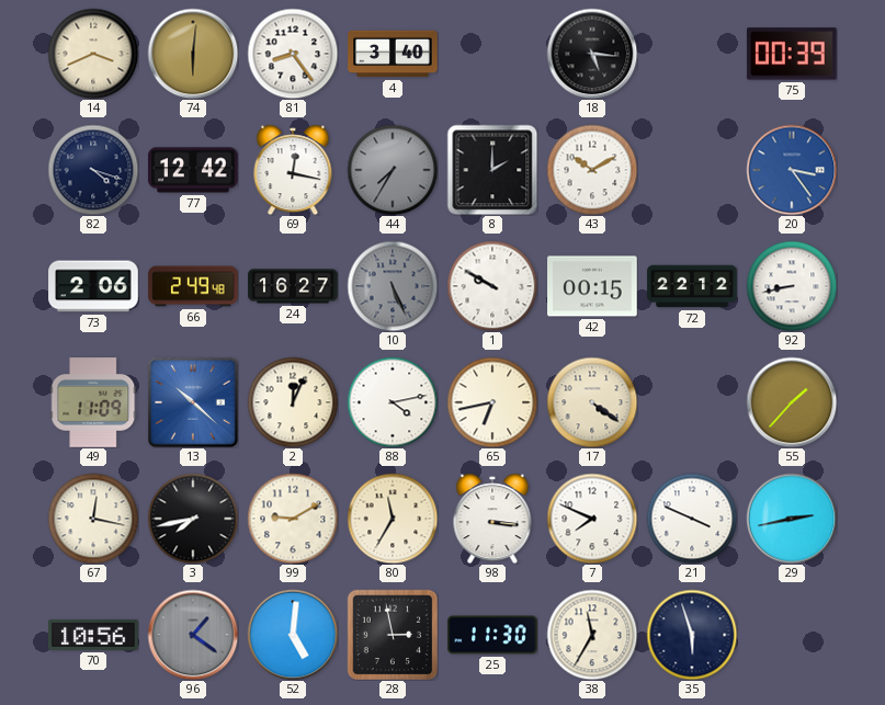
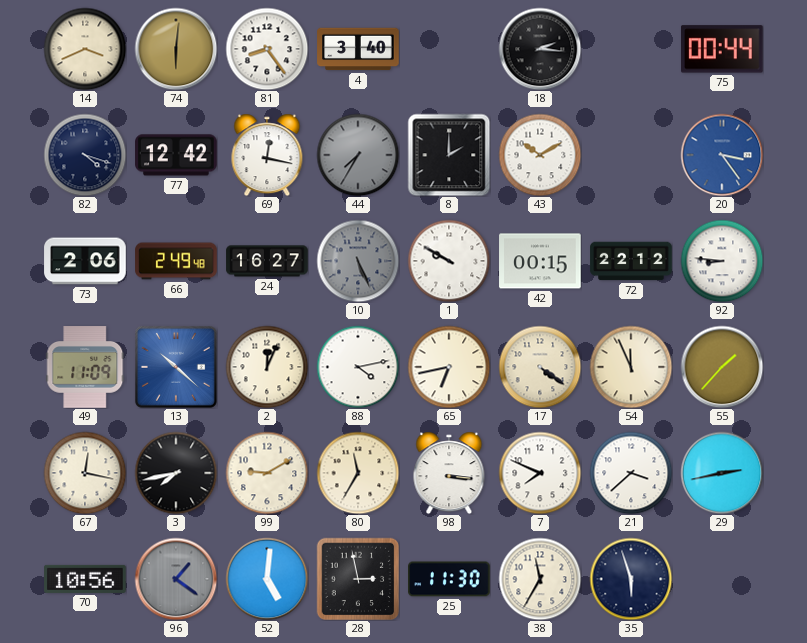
18: 5:16 -> 2:16 (540, 49)
75: 00:39 -> 00:44 (722, 49)
92: 8:43 -> 8:46 (722, 261)
54: none -> 11:56 (631, 367)
21: 3:49 -> 3:38 (631, 473)
